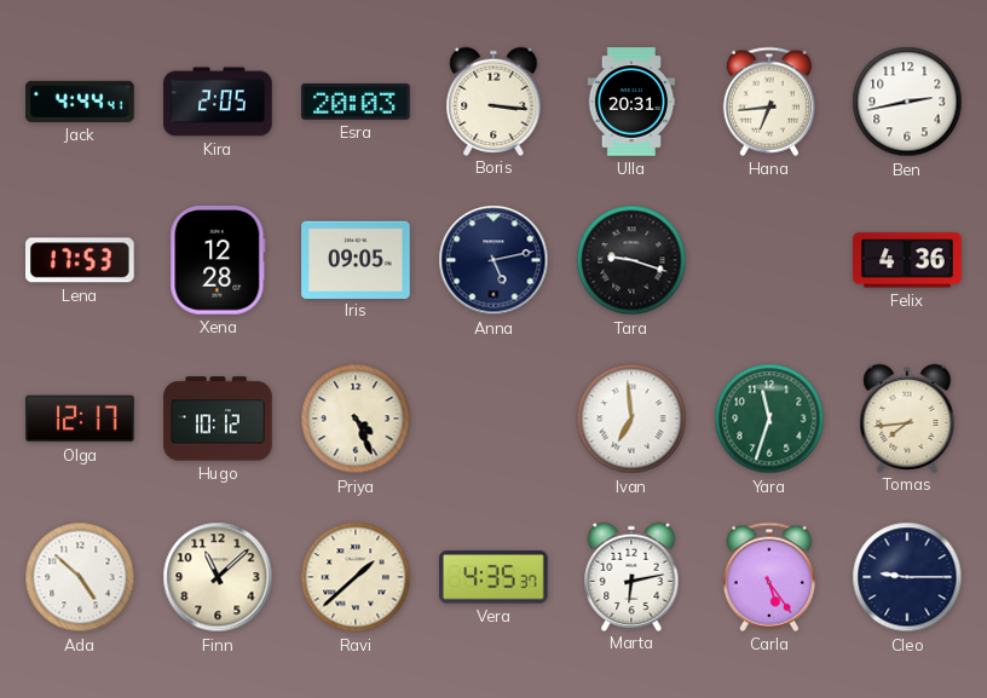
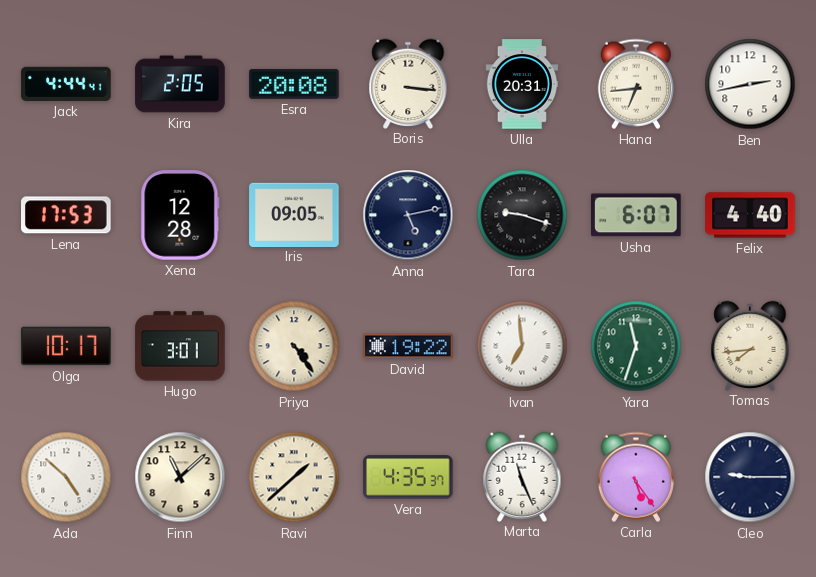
Esra: 20:03 -> 20:08 (294, 85)
Usha: none -> 6:07 (637, 215)
Felix: 4:36 -> 4:40 (750, 215)
Olga: 12:17 -> 10:17 (66, 346)
Hugo: 10:12 -> 3:01 (180, 346)
Priya: 4:26 -> 4:24 (294, 346)
David: none -> 19:22 (408, 346)
Marta: 6:13 -> 11:26 (522, 476)
